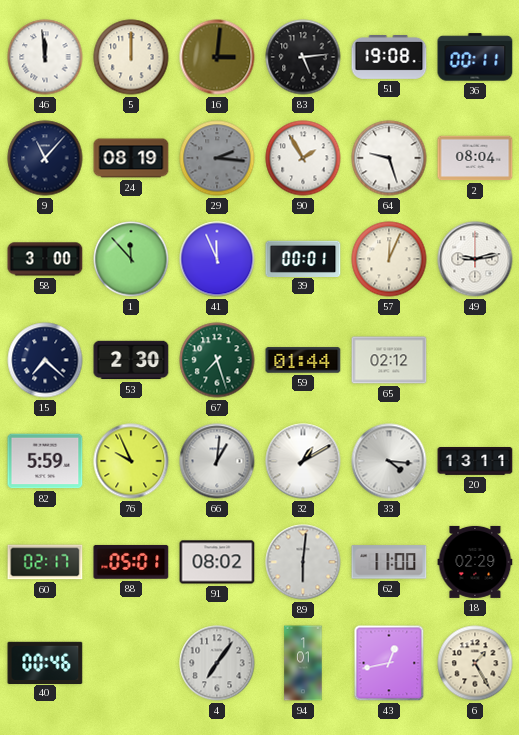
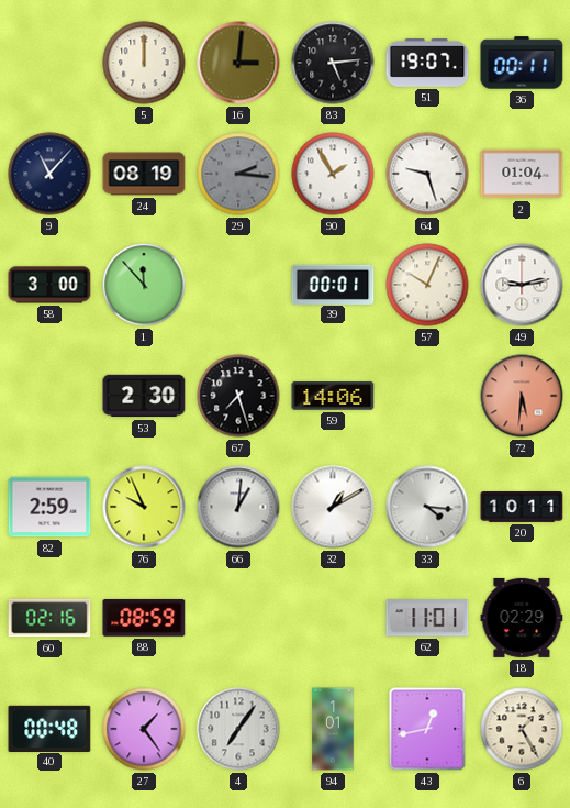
46: 11:59 -> none (45, 57)
51: 19:08 -> 19:07 (427, 64)
2: 08:04 -> 01:04 (522, 174)
41: 11:56 -> none (217, 259)
57: 12:04 -> 10:04 (427, 285)
15: 7:22 -> none (45, 360)
67 dial: green -> black (238, 396)
59: 01:44 -> 14:06 (333, 396)
65: 02:12 -> none (389, 360)
72: none -> 5:31 (522, 396)
82: 5:59 -> 2:59 (49, 507)
20: 13:11 -> 10:11 (522, 508)
60: 02:17 -> 02:16 (49, 618)
88: 05:01 -> 08:59 (144, 618)
91: 08:02 -> none (217, 562)
89: 6:01 -> none (303, 562)
62: 11:00 -> 11:01 (427, 618)
40: 00:46 -> 00:48 (49, 728)
27: none -> 1:24 (144, 729)
